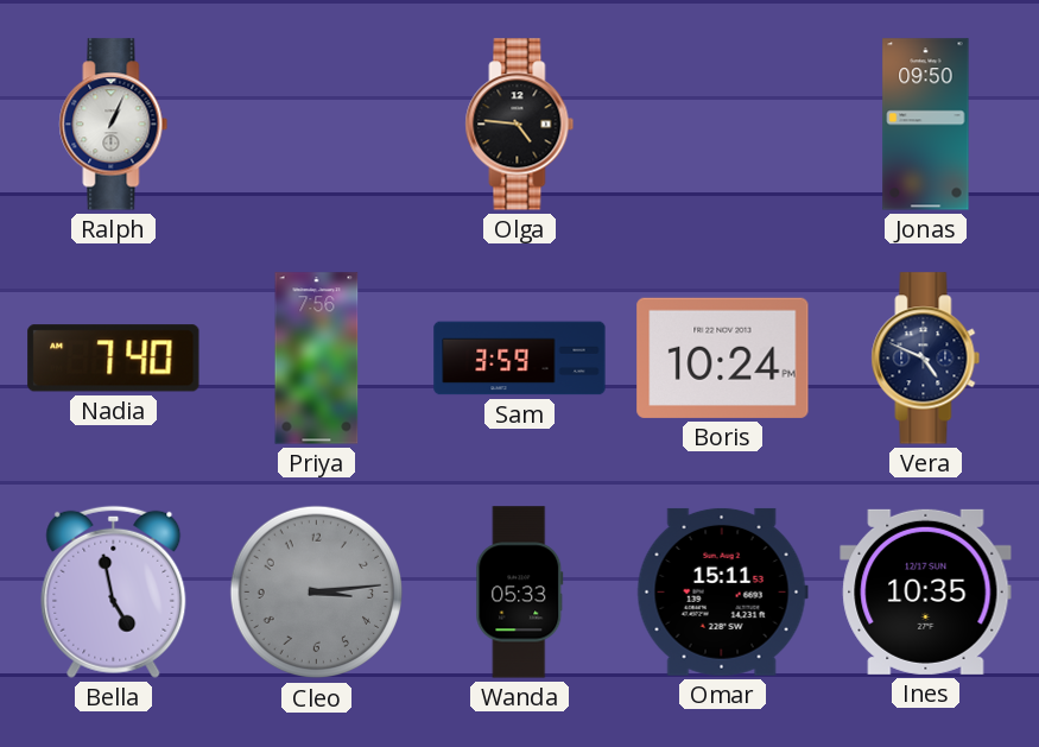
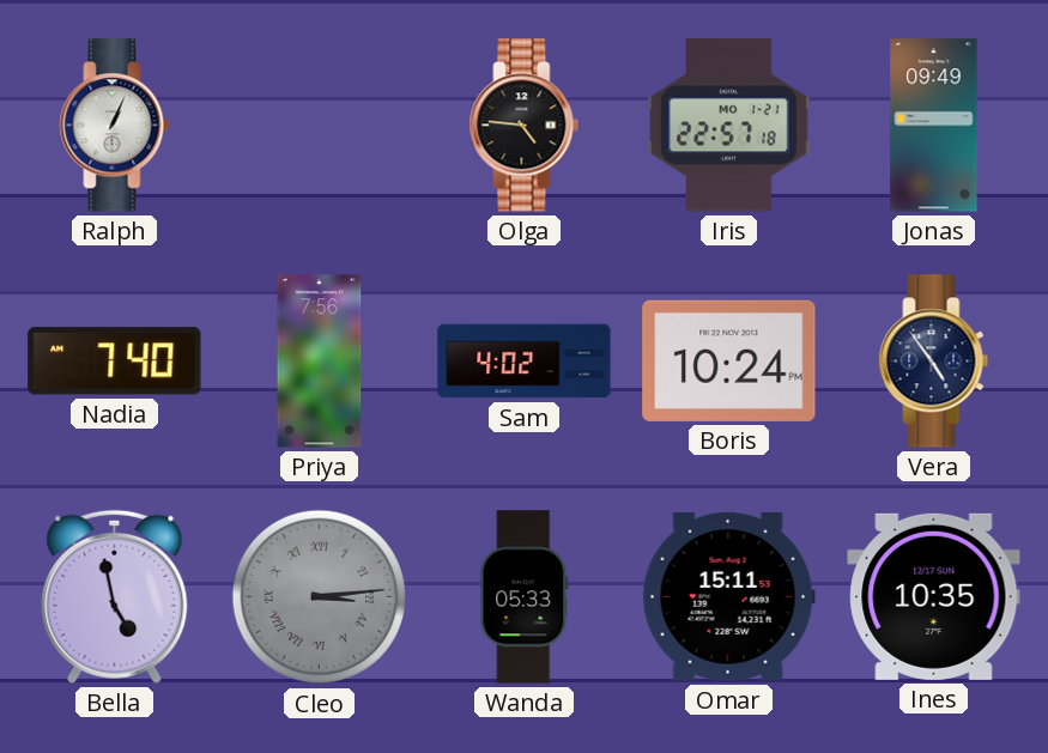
Iris: none -> 22:57 (729, 126)
Jonas: 09:50 -> 09:49 (934, 126)
Sam: 3:59 -> 4:02 (525, 362)
Vera: 4:49 -> 4:54 (934, 362)
Cleo numerals: Arabic -> Roman (320, 597)
